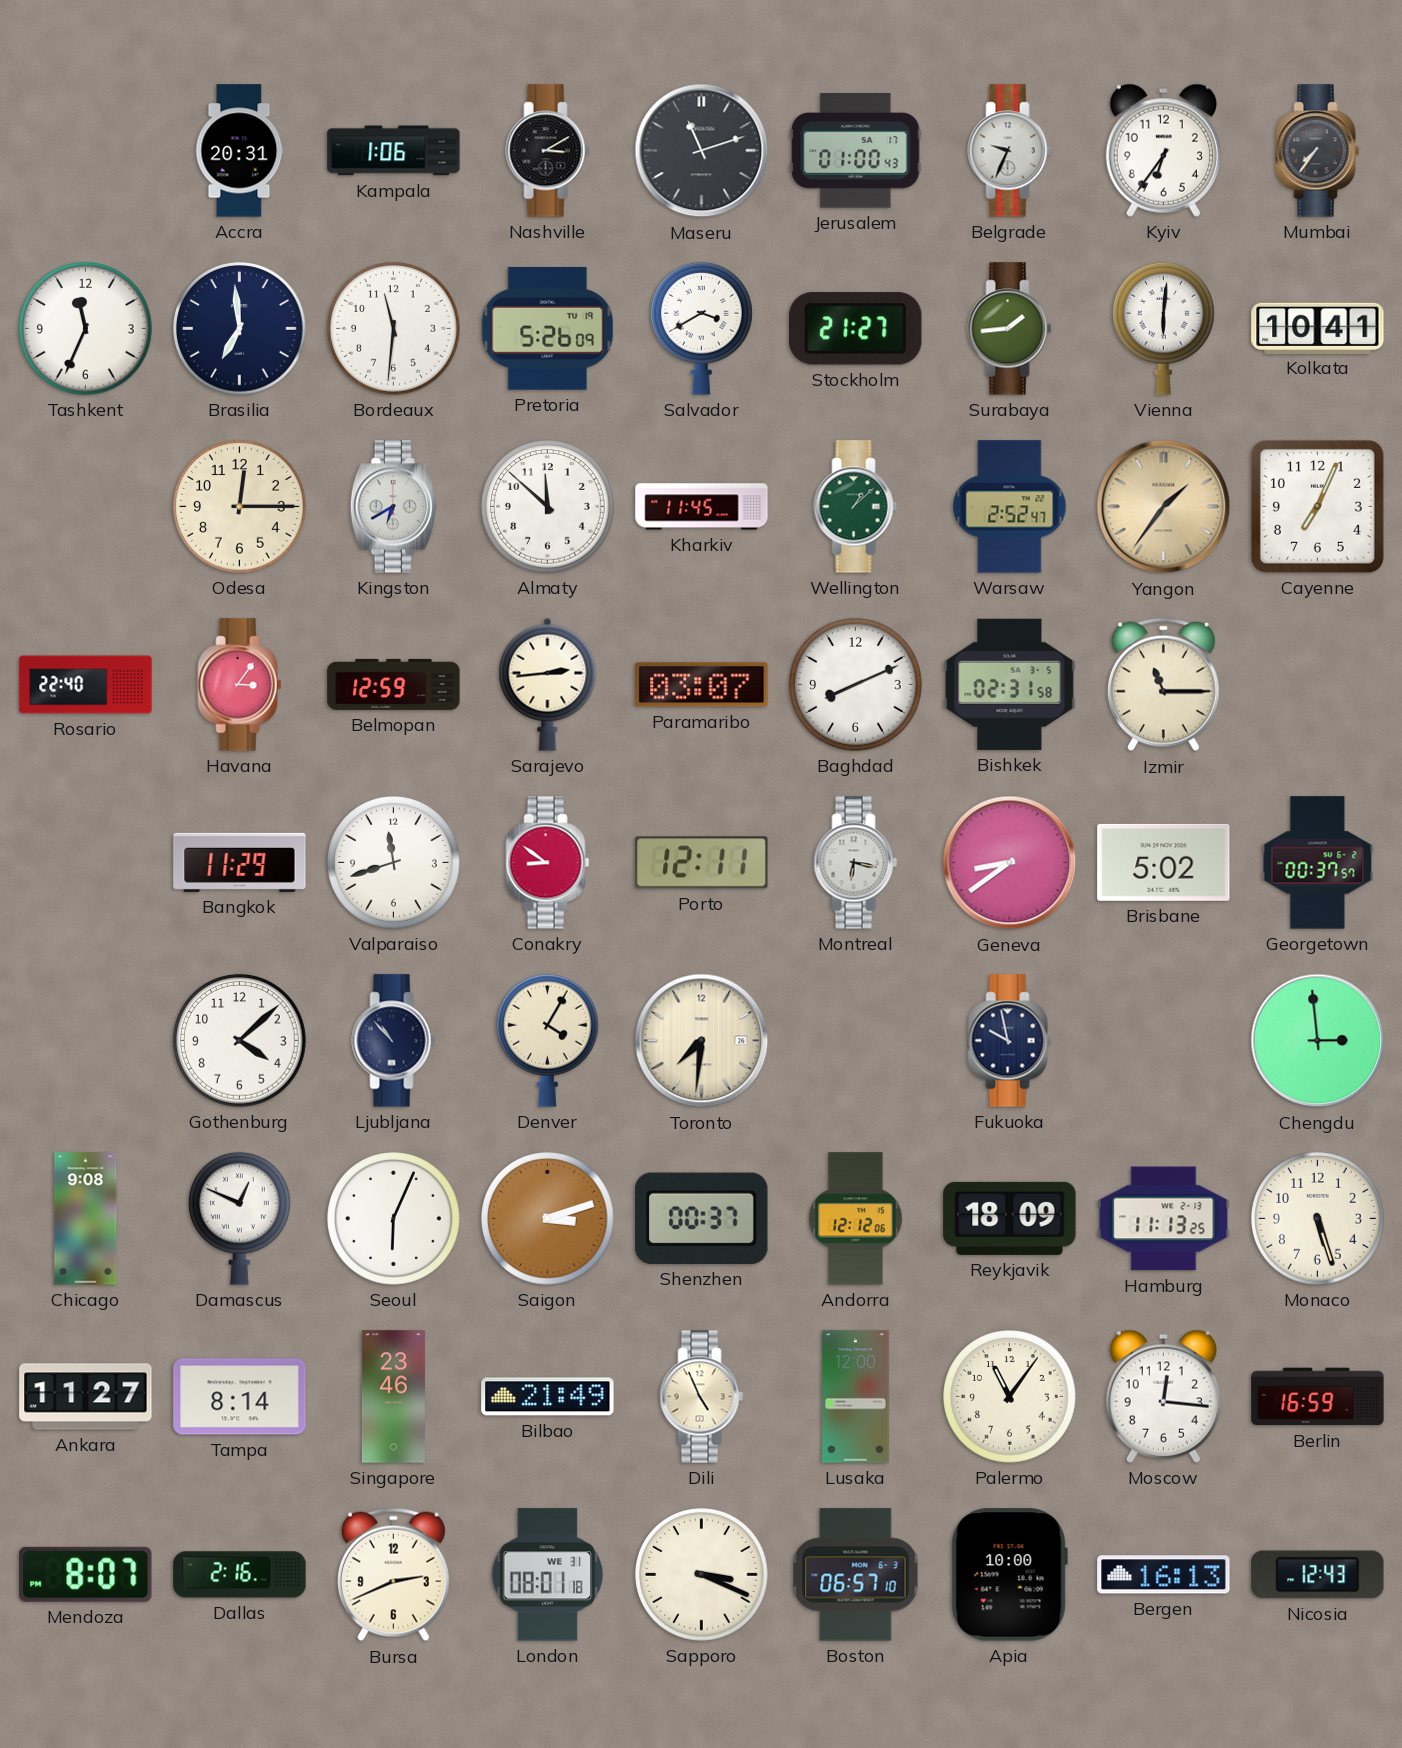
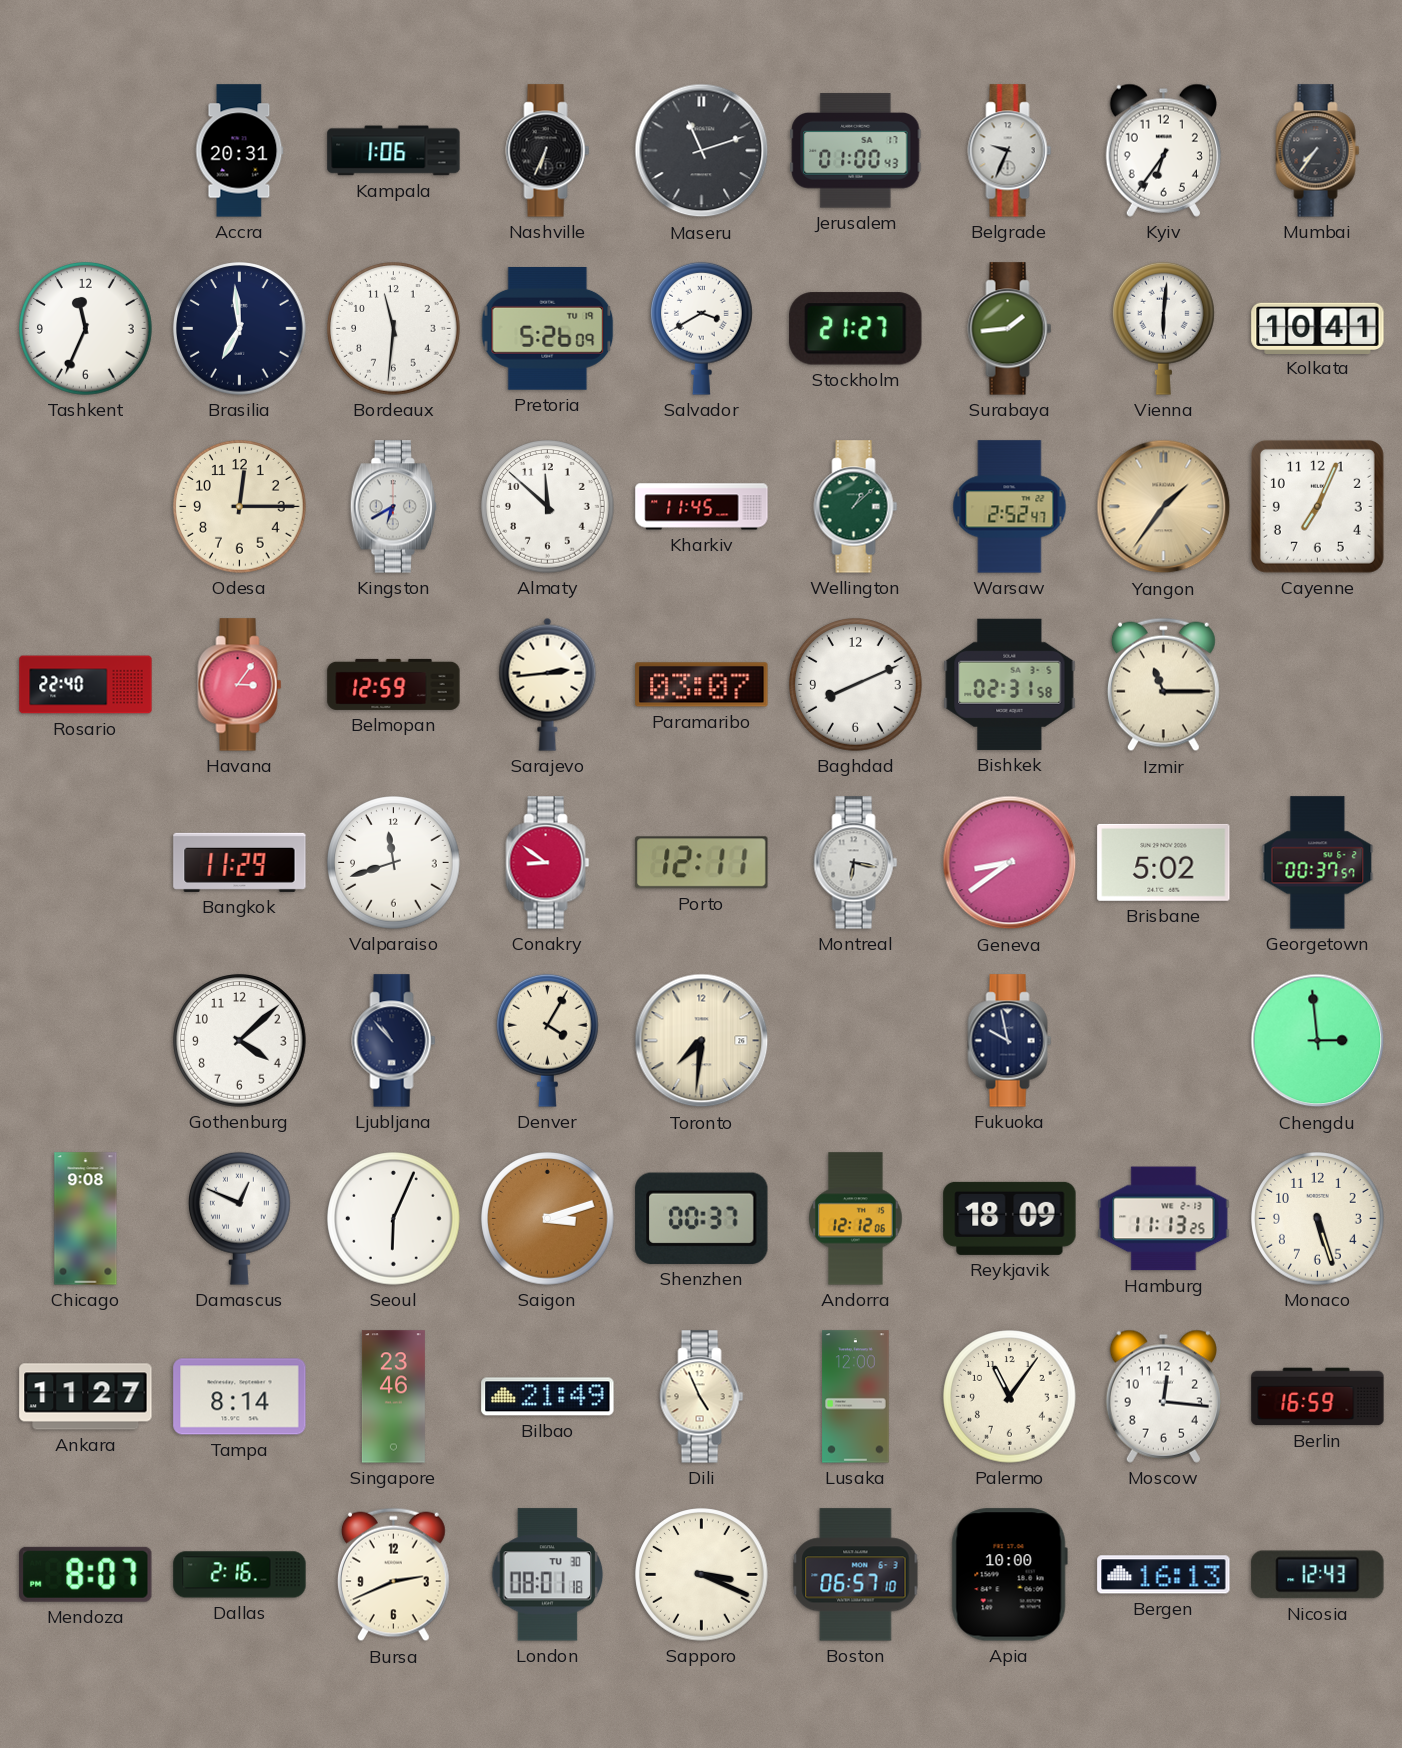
Nashville: 3:10 -> 6:34 (548, 151)
London date: WE 31 -> TU 30 (548, 1575)
